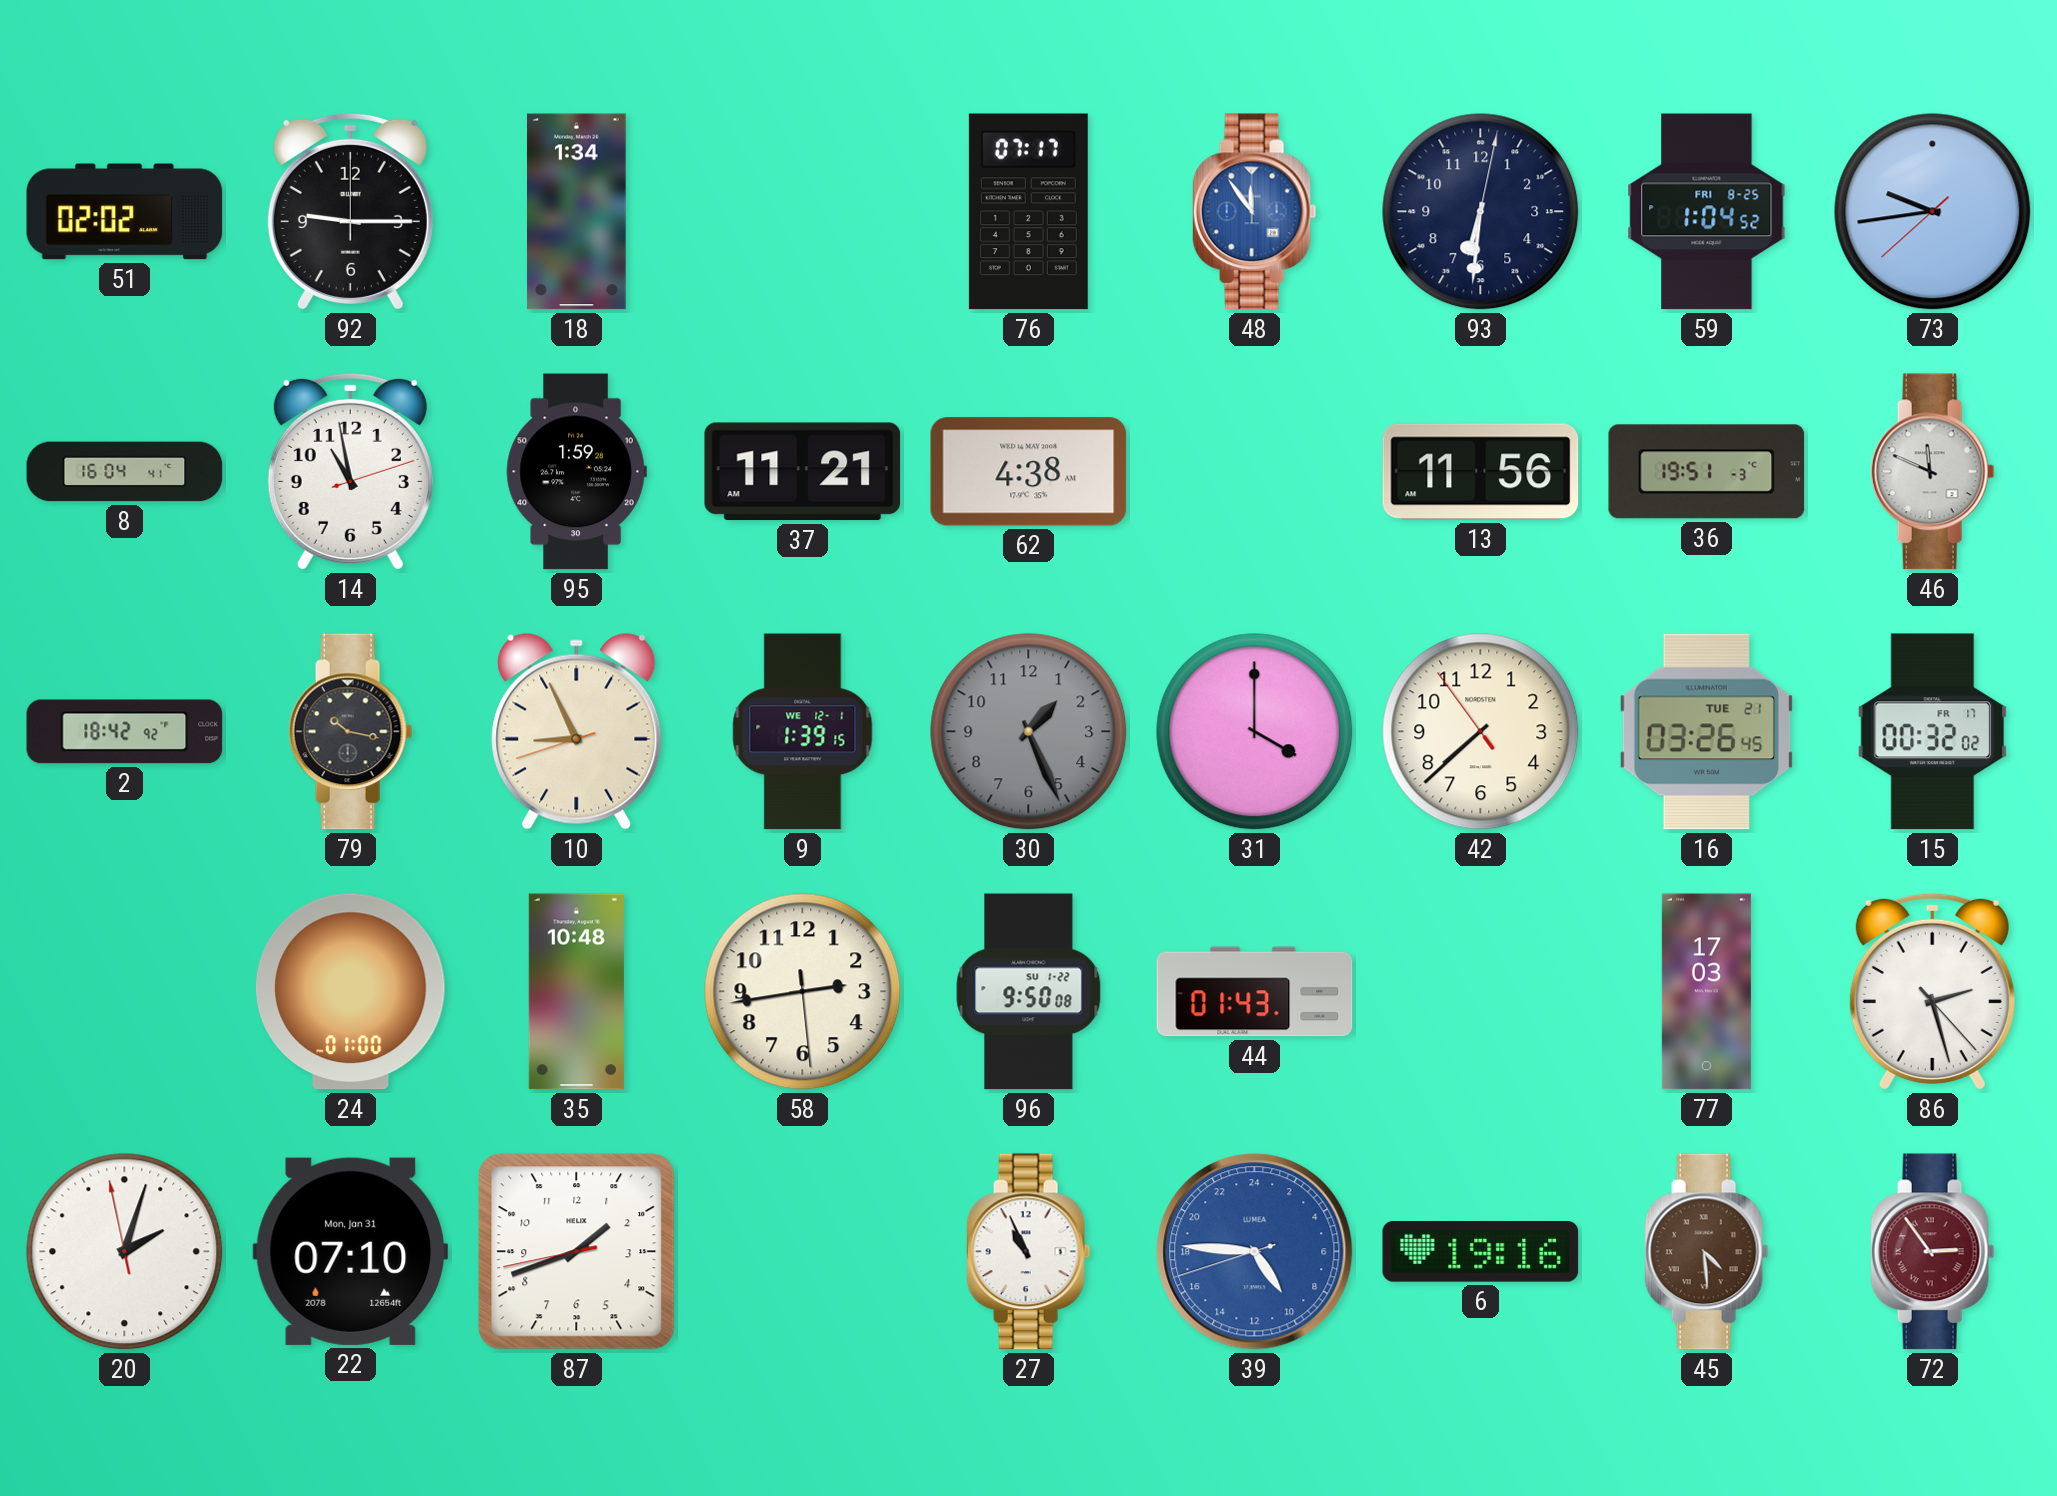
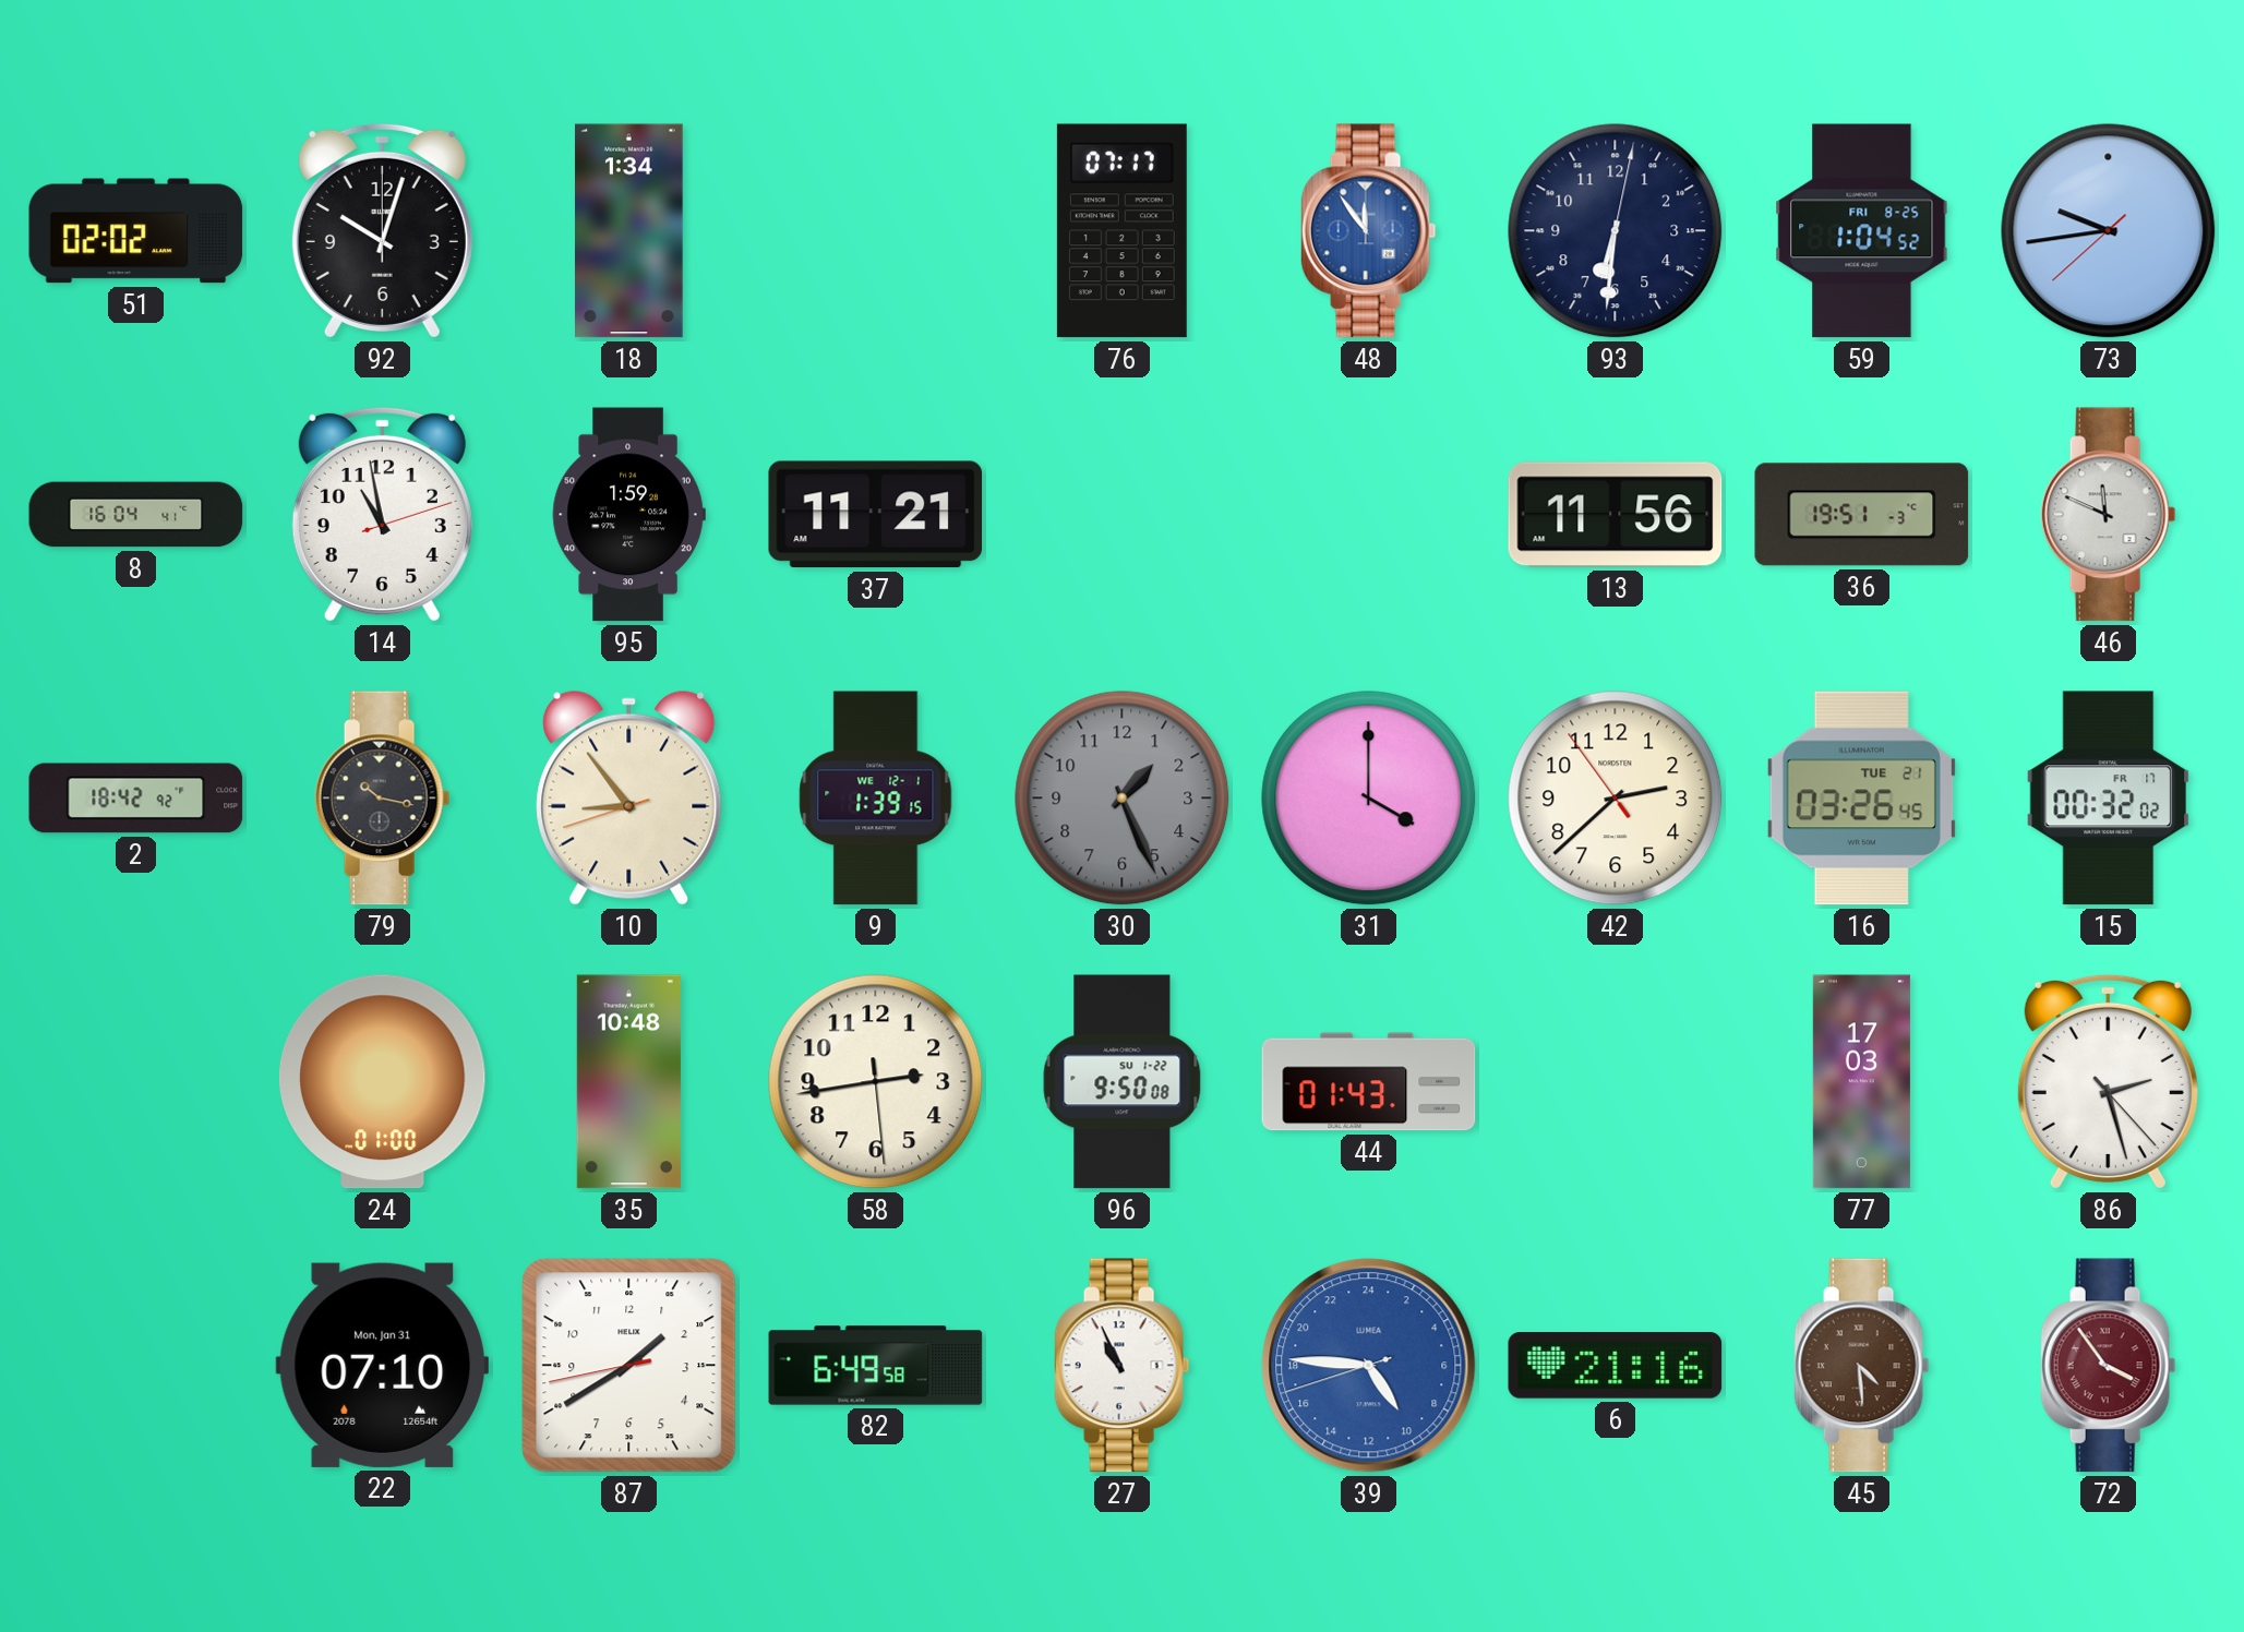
92: 9:15 -> 10:03 (382, 230)
62: 4:38 -> none (1029, 472)
10: 8:55 -> 8:53 (629, 799)
42: 7:37 -> 2:37 (1616, 799)
20: 2:02 -> none (125, 1252)
87: 1:41 -> 1:39 (629, 1366)
82: none -> 6:49 (876, 1366)
6: 19:16 -> 21:16 (1616, 1366)
72: 2:54 -> 3:54 (2109, 1366)
